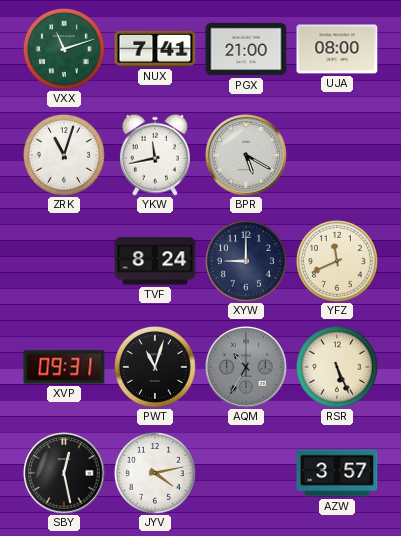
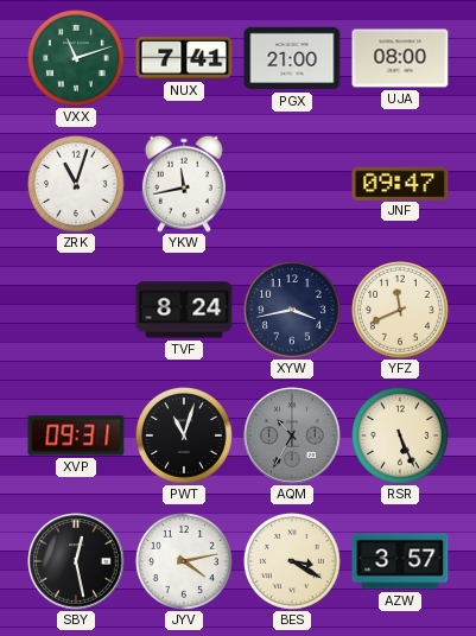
BPR: 5:20 -> none (246, 155)
JNF: none -> 09:47 (400, 183)
XYW: 9:00 -> 3:43 (292, 310)
BES: none -> 3:20 (292, 561)
